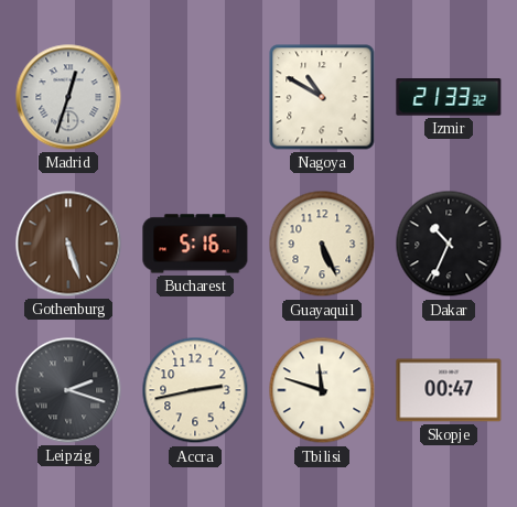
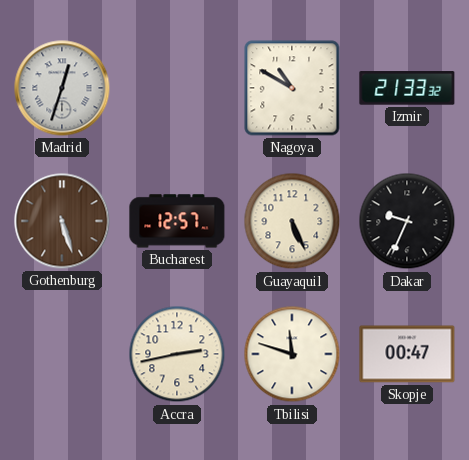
Bucharest: 5:16 -> 12:57 (177, 221)
Dakar: 10:34 -> 9:34 (407, 221)
Leipzig: 2:18 -> none (68, 390)
